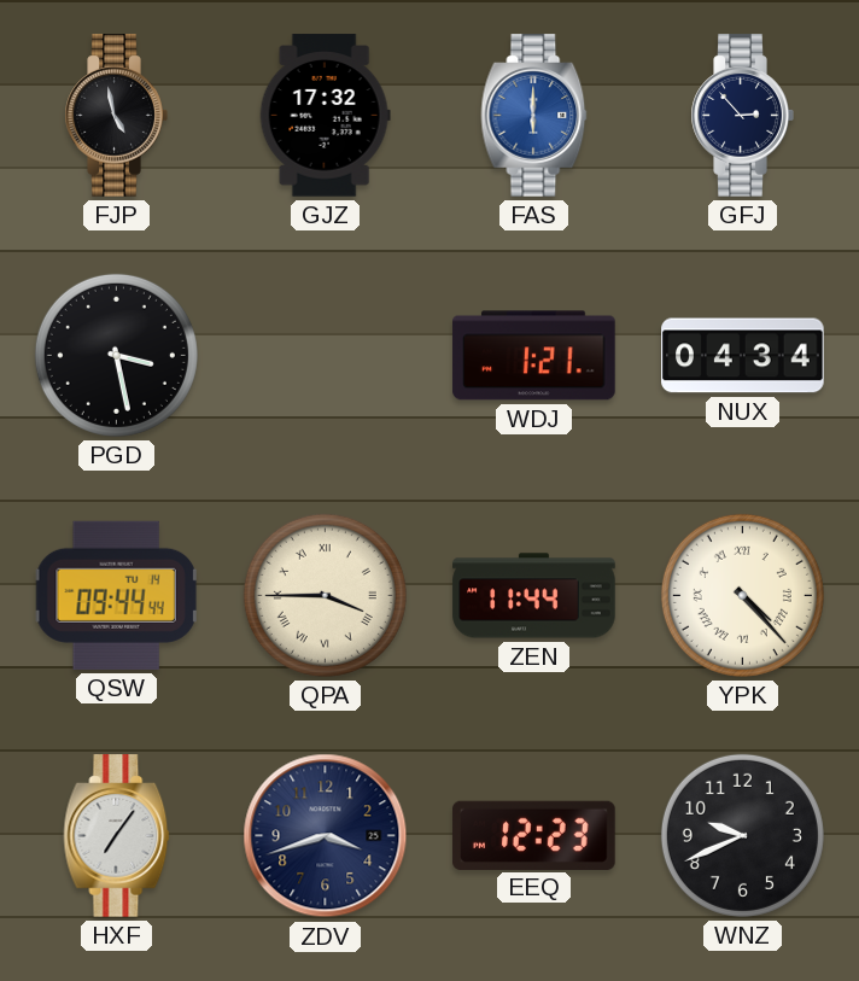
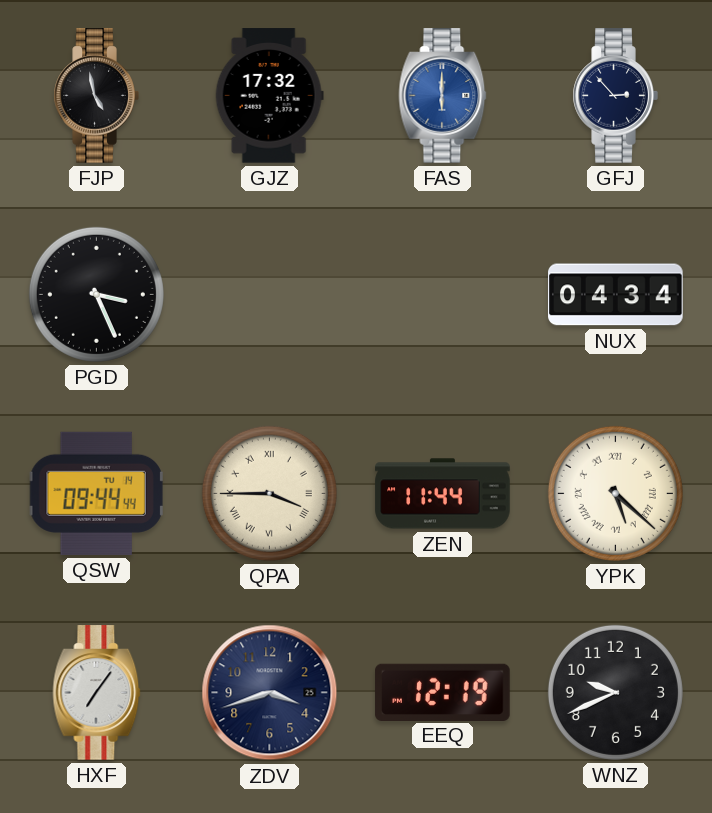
PGD: 3:28 -> 3:26 (96, 294)
WDJ: 1:21 -> none (534, 356)
YPK: 4:23 -> 5:22 (615, 493)
EEQ: 12:23 -> 12:19 (443, 692)
